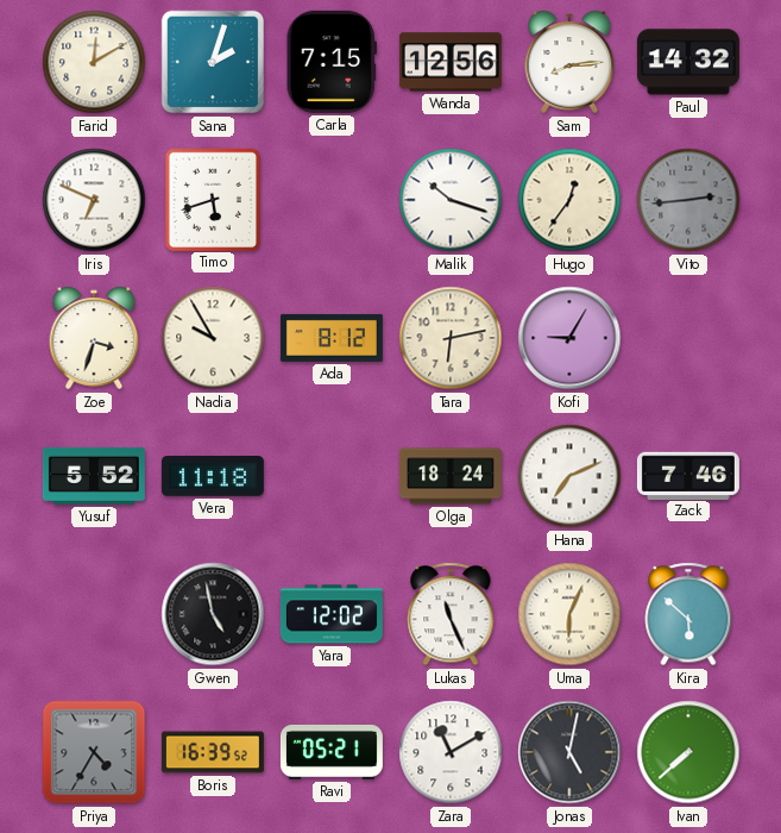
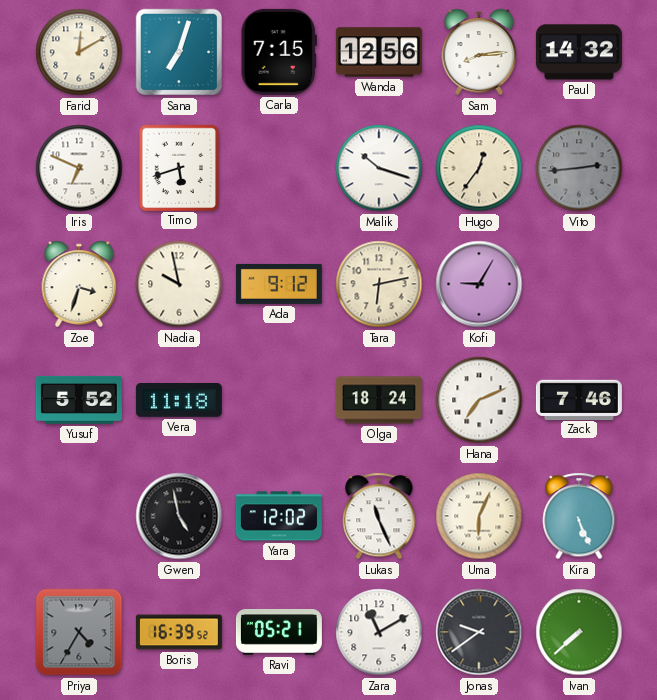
Sana: 2:03 -> 7:03 (179, 52)
Nadia: 9:55 -> 9:58 (179, 284)
Ada: 8:12 -> 9:12 (279, 284)
Kira: 5:52 -> 5:26 (579, 516)
Jonas: 5:02 -> 9:39 (479, 632)
